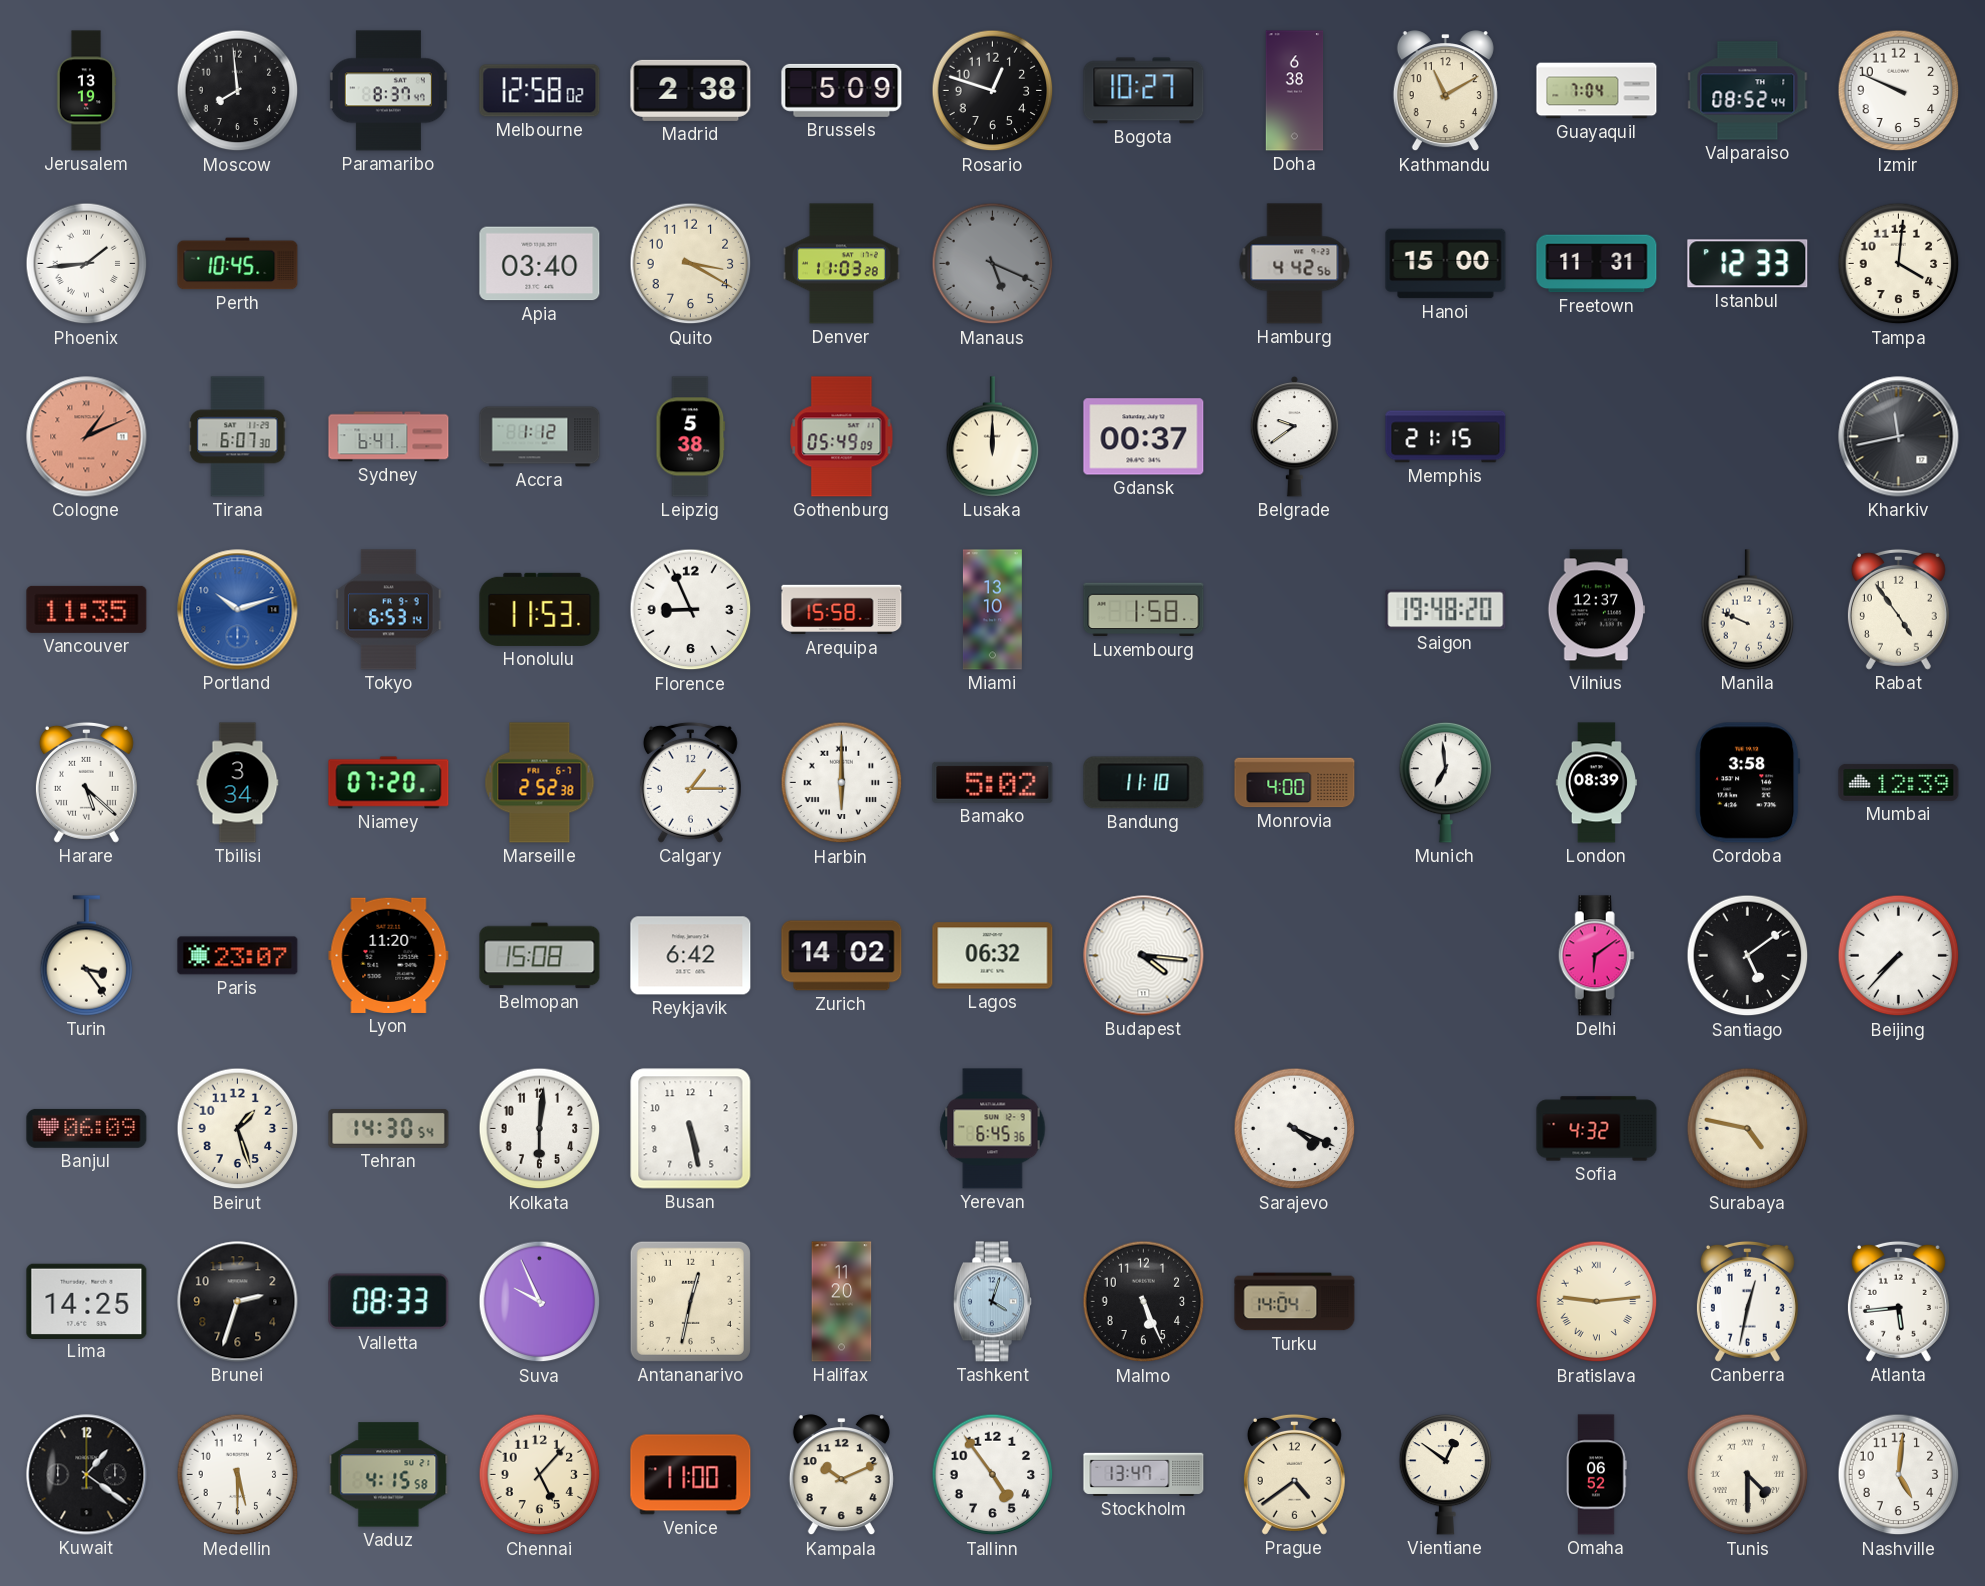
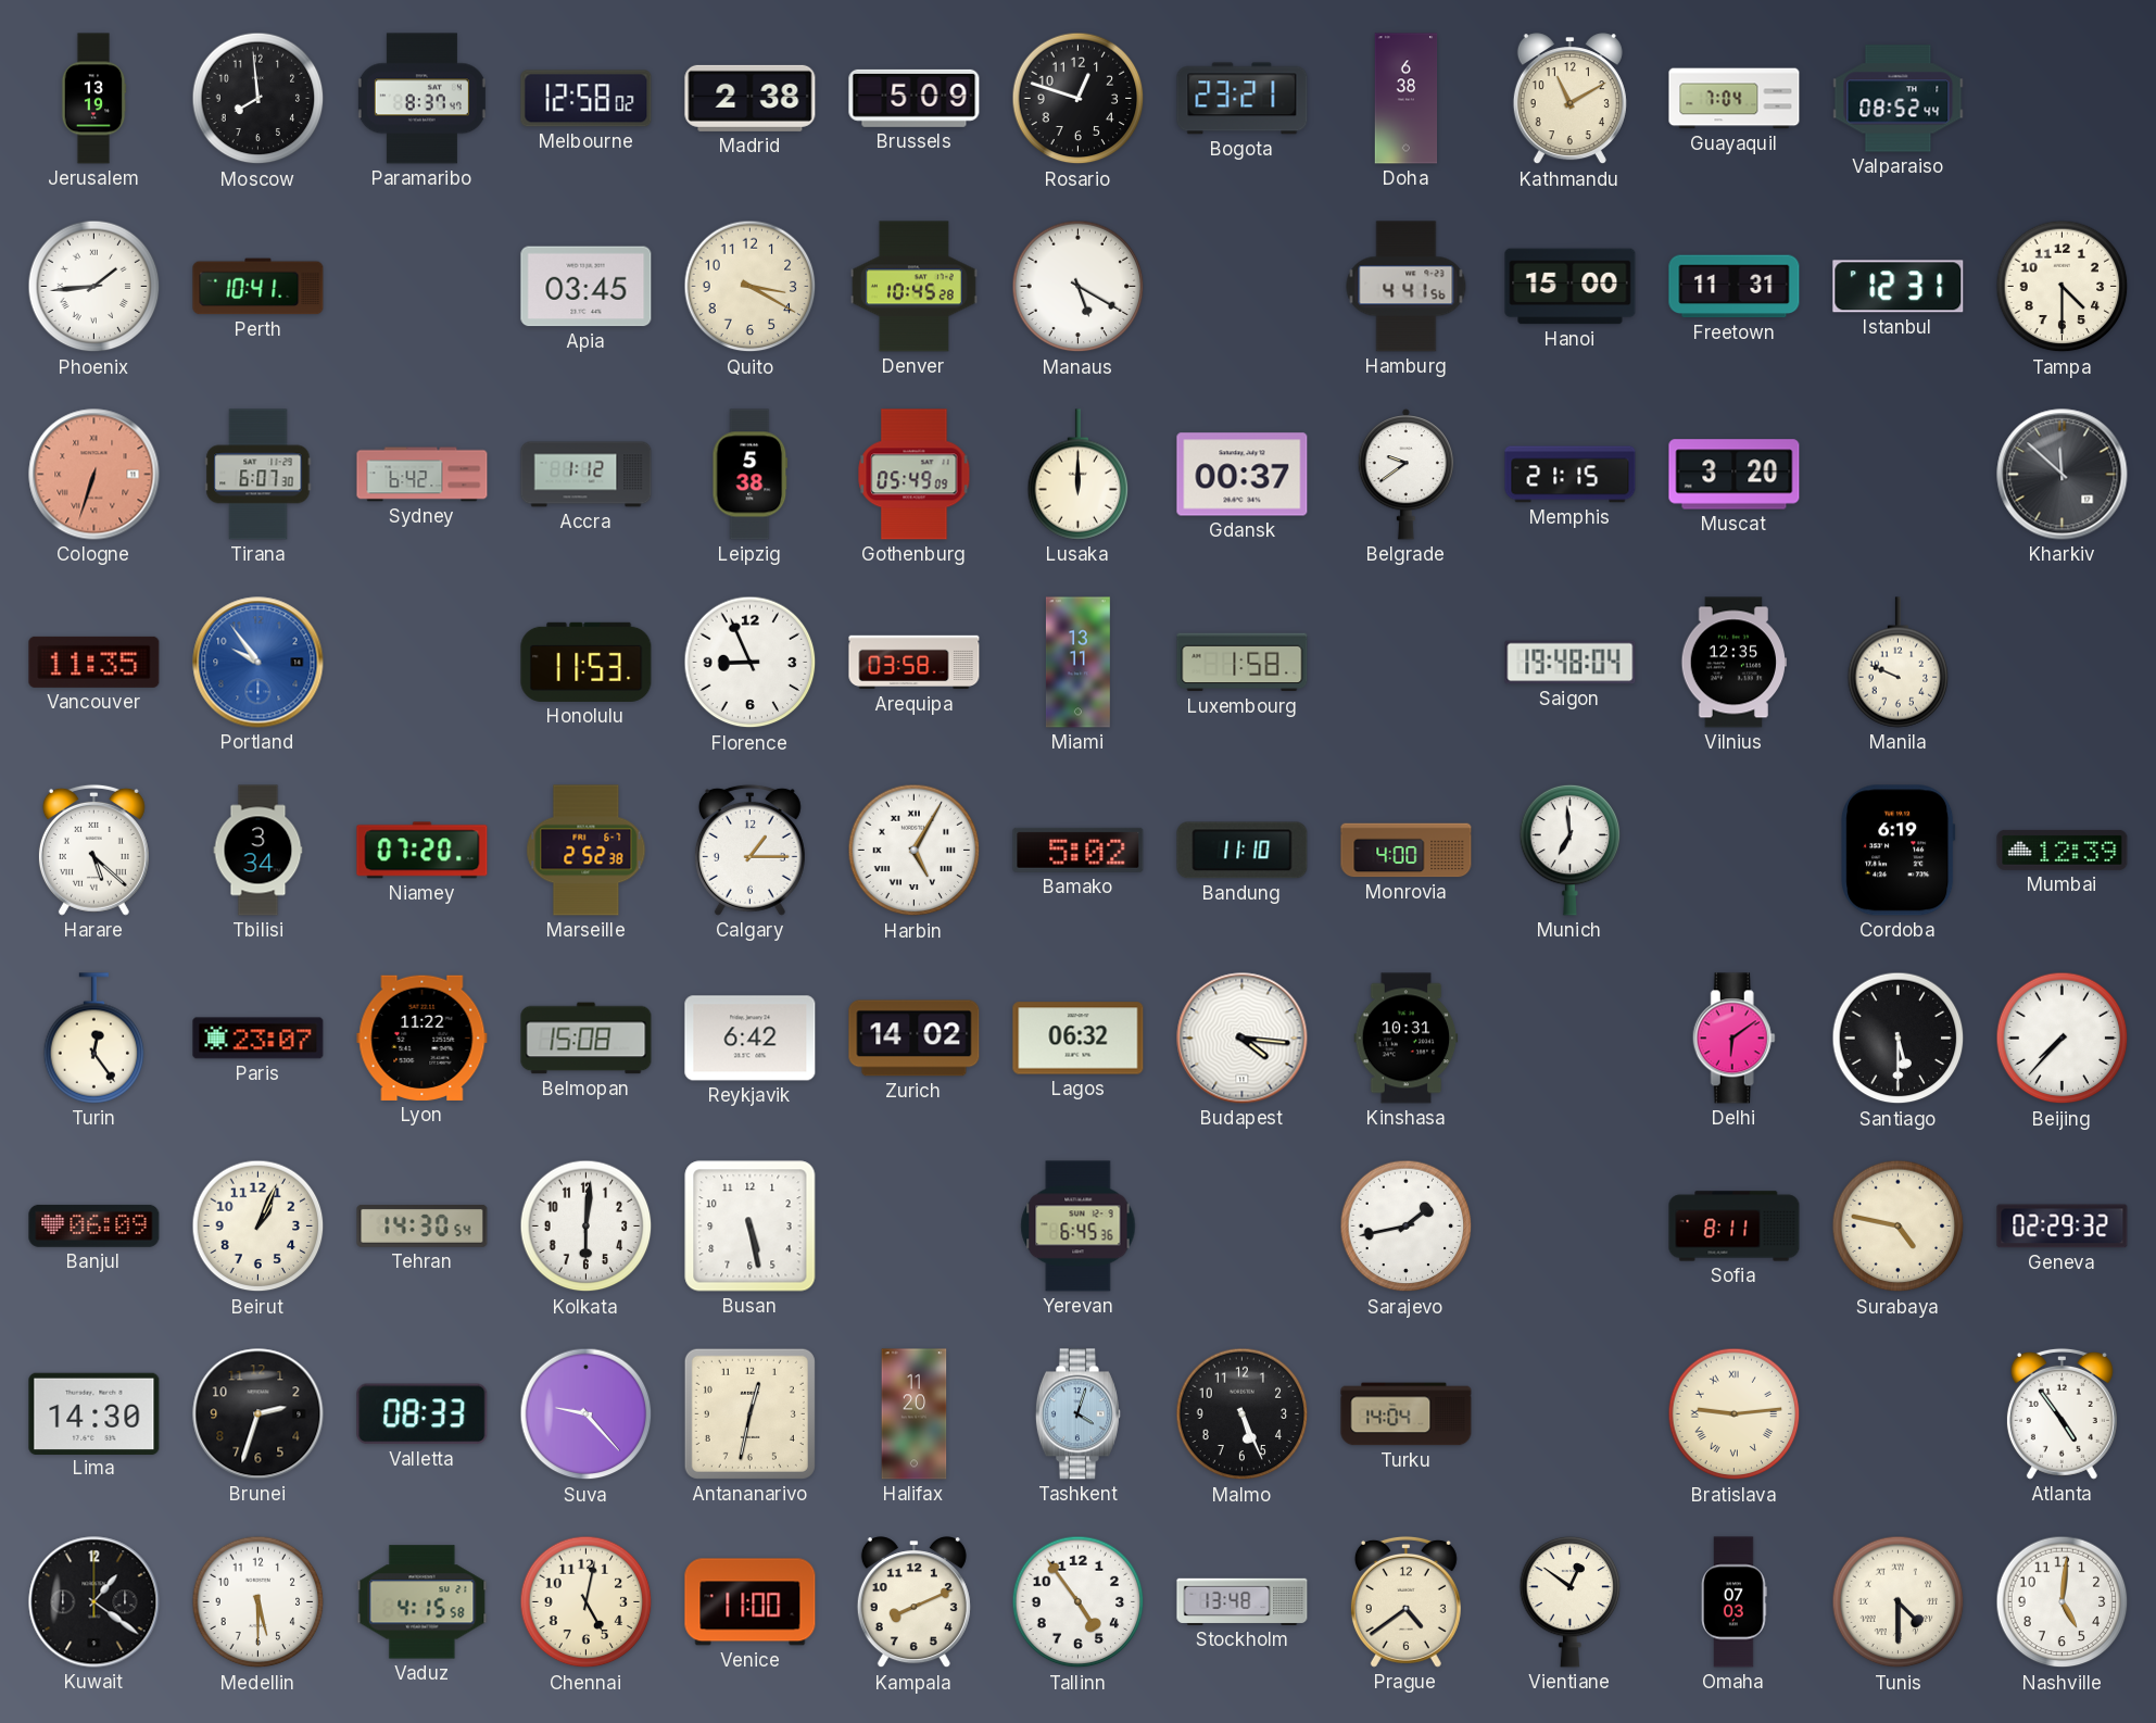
Bogota: 10:27 -> 23:21 (1243, 99)
Izmir: 9:49 -> none (1899, 91)
Perth: 10:45 -> 10:41 (259, 287)
Apia: 03:40 -> 03:45 (587, 287)
Denver: 11:03 -> 10:45 (913, 287)
Manaus: 5:19 -> 5:20 (1079, 287)
Manaus dial: grey -> white (1079, 287)
Hamburg: 4:42 -> 4:41 (1407, 287)
Istanbul: 12:33 -> 12:31 (1899, 287)
Tampa: 4:01 -> 4:30 (2063, 287)
Cologne: 1:11 -> 6:33 (94, 475)
Sydney: 6:41 -> 6:42 (423, 475)
Muscat: none -> 3:20 (1735, 475)
Kharkiv: 11:43 -> 11:52 (2063, 475)
Portland: 10:12 -> 9:54 (259, 663)
Tokyo: 6:53 -> none (389, 610)
Arequipa: 15:58 -> 03:58 (915, 663)
Miami: 13:10 -> 13:11 (1077, 663)
Saigon: 19:48:20 -> 19:48:04 (1571, 663)
Vilnius: 12:37 -> 12:35 (1733, 663)
Rabat: 4:54 -> none (1898, 609)
Harbin: 6:00 -> 5:05 (915, 851)
London: 08:39 -> none (1596, 783)
Cordoba: 3:58 -> 6:19 (1899, 851)
Turin: 3:24 -> 12:24 (94, 1039)
Lyon: 11:20 -> 11:22 (423, 1037)
Kinshasa: none -> 10:31 (1407, 1039)
Santiago: 5:09 -> 5:30 (1899, 1039)
Beirut: 1:27 -> 1:04 (259, 1227)
Sarajevo: 4:19 -> 1:43 (1407, 1227)
Sofia: 4:32 -> 8:11 (1735, 1227)
Geneva: none -> 02:29 (2063, 1227)
Lima: 14:25 -> 14:30 (94, 1413)
Suva: 9:56 -> 9:23 (587, 1414)
Canberra: 12:32 -> none (1747, 1301)
Atlanta: 5:44 -> 4:54 (2062, 1413)
Chennai: 5:07 -> 5:02 (587, 1602)
Kampala: 10:11 -> 8:11 (913, 1602)
Stockholm: 13:47 -> 13:48 (1243, 1601)
Omaha: 06:52 -> 07:03 (1735, 1602)
